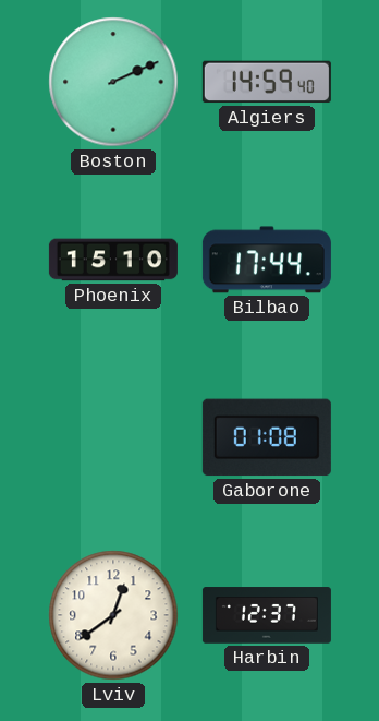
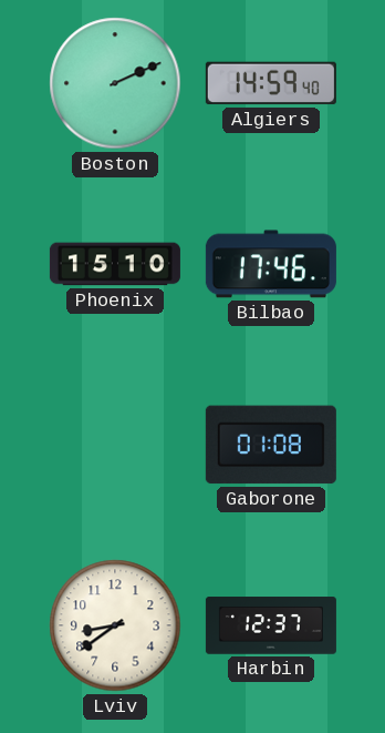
Bilbao: 17:44 -> 17:46 (271, 264)
Lviv: 12:39 -> 8:39 (115, 625)
